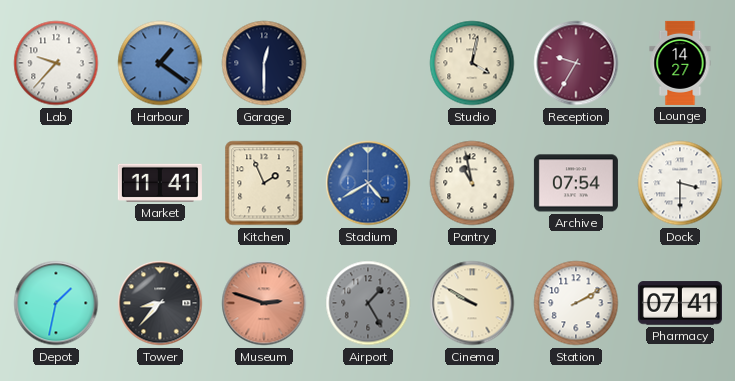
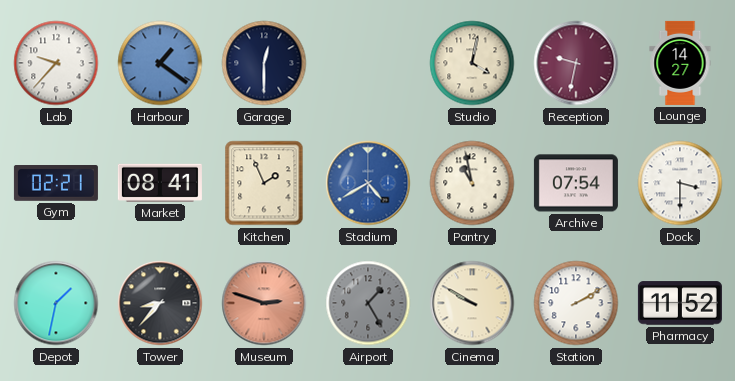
Reception: 9:35 -> 9:32 (576, 63)
Gym: none -> 02:21 (56, 184)
Market: 11:41 -> 08:41 (160, 183)
Pharmacy: 07:41 -> 11:52 (680, 303)
